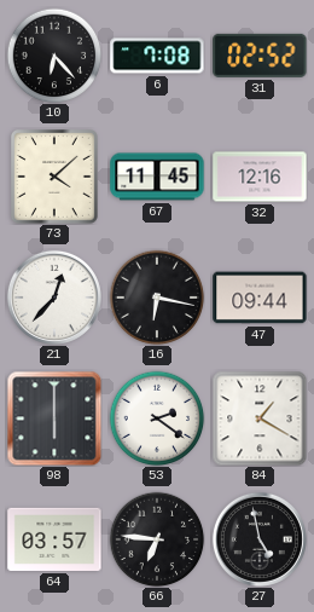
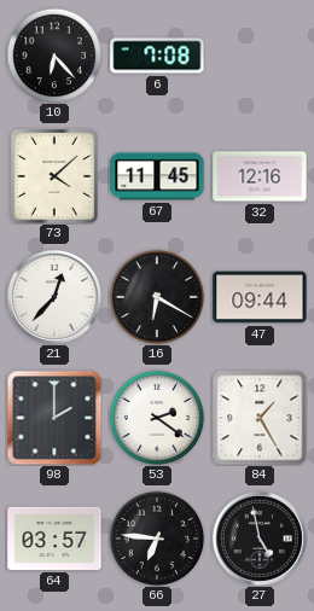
31: 02:52 -> none (260, 56)
16: 6:17 -> 6:20 (157, 297)
98: 6:00 -> 2:00 (54, 418)
84: 1:20 -> 1:25 (260, 418)
